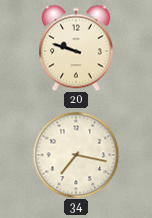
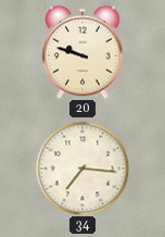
34: 7:17 -> 7:16 (82, 169)
